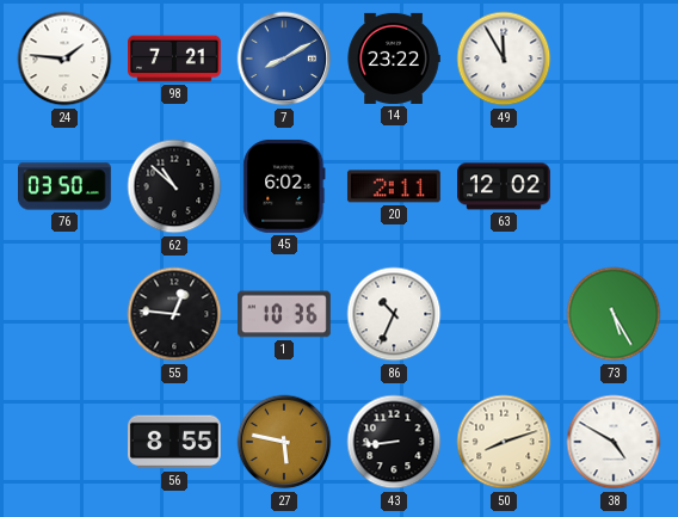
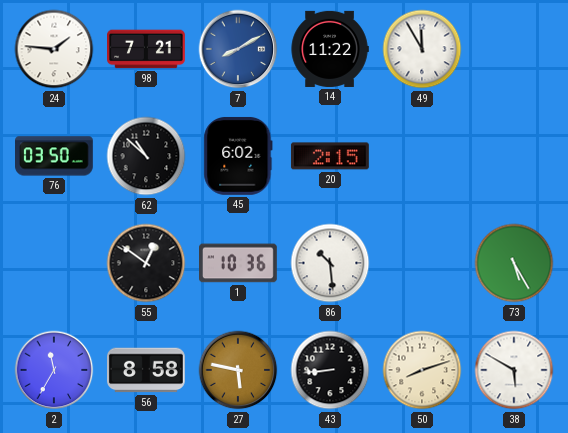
14: 23:22 -> 11:22 (330, 49)
20: 2:11 -> 2:15 (330, 156)
63: 12:02 -> none (505, 186)
55: 12:46 -> 12:51 (146, 263)
86: 10:34 -> 10:29 (330, 263)
2: none -> 11:35 (54, 370)
56: 8:55 -> 8:58 (147, 370)
38: 4:50 -> 5:50 (514, 370)
